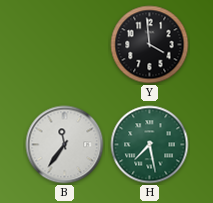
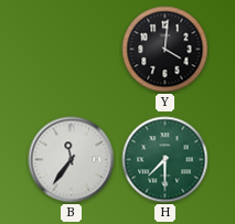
Y: 3:59 -> 4:01 (165, 50)
H: 7:28 -> 7:30 (165, 160)
